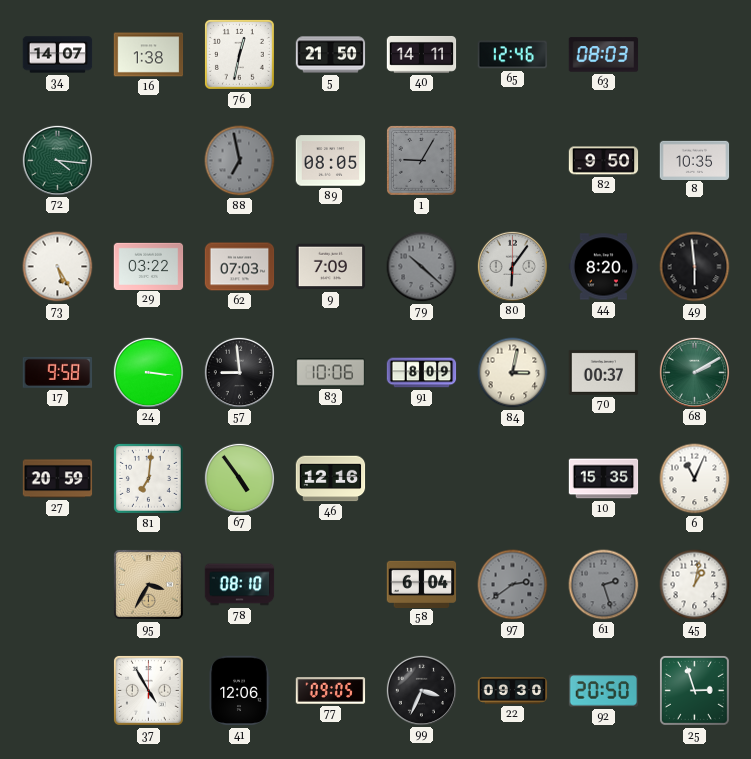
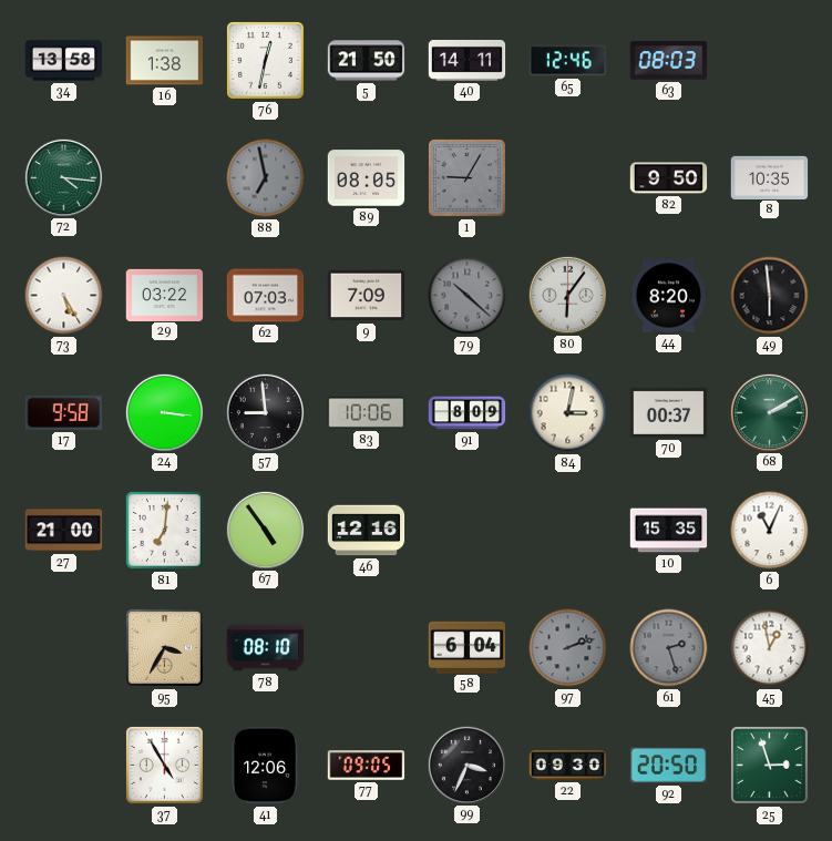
34: 14:07 -> 13:58 (64, 61)
27: 20:59 -> 21:00 (64, 531)
97: 2:39 -> 2:12 (568, 648)
45: 1:02 -> 12:58 (770, 648)
